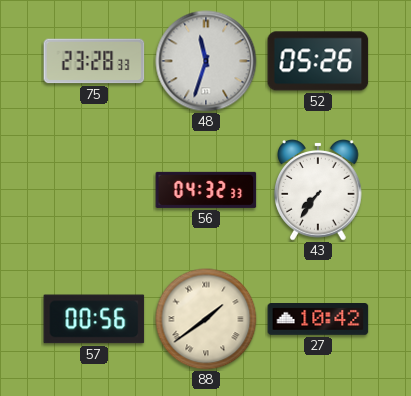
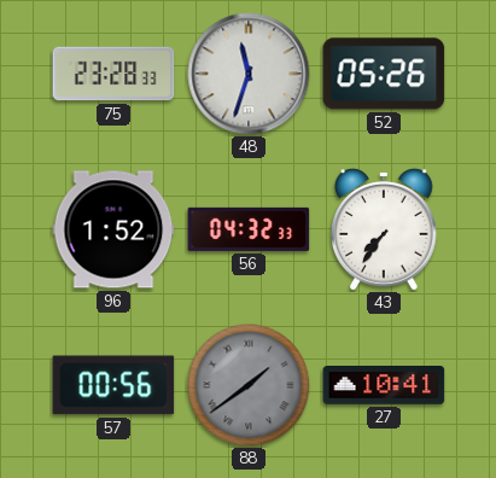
96: none -> 1:52 (113, 229)
88 dial: cream -> grey (249, 385)
27: 10:42 -> 10:41 (384, 386)
